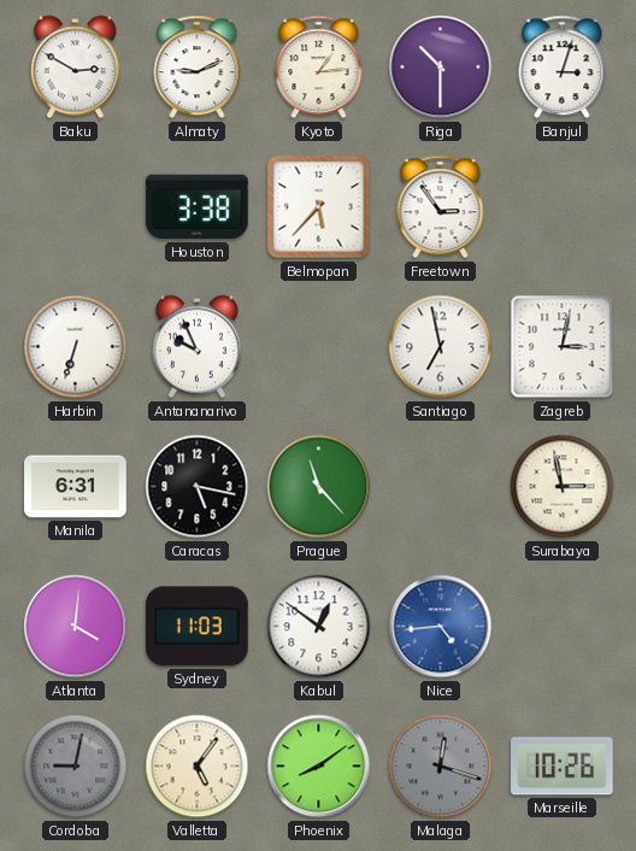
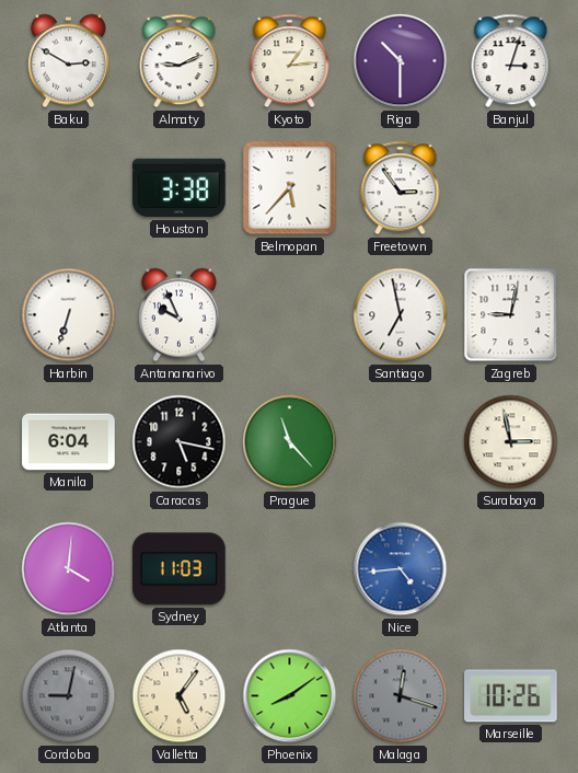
Zagreb: 3:02 -> 9:02 (511, 315)
Manila: 6:31 -> 6:04 (69, 442)
Kabul: 12:51 -> none (319, 627)
